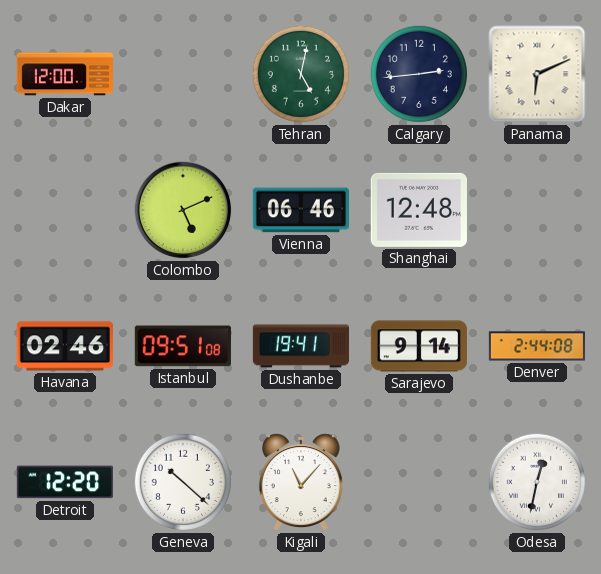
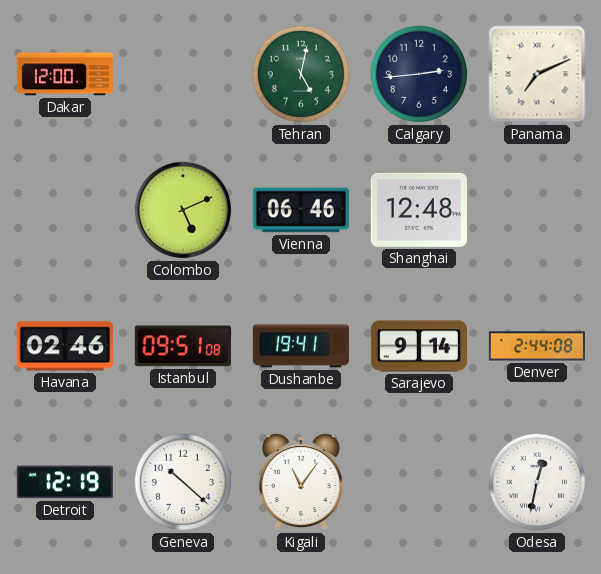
Panama: 6:11 -> 7:11 (537, 74)
Detroit: 12:20 -> 12:19 (65, 482)
Kigali: 11:07 -> 11:06 (301, 482)
